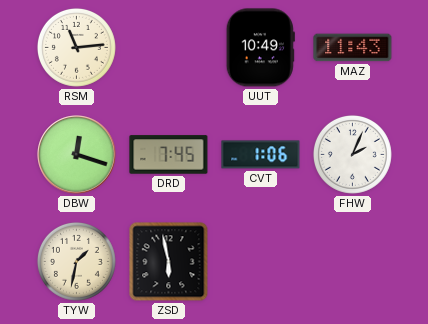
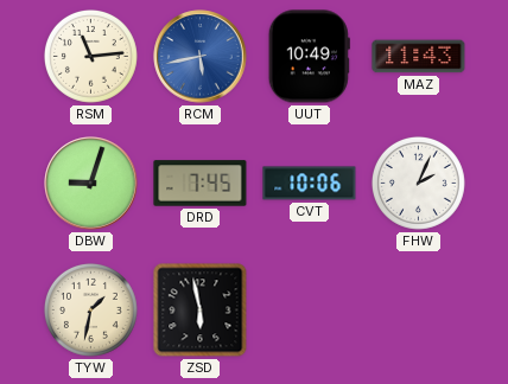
RCM: none -> 5:43 (201, 57)
DBW: 12:18 -> 9:03 (91, 184)
CVT: 1:06 -> 10:06 (310, 184)
